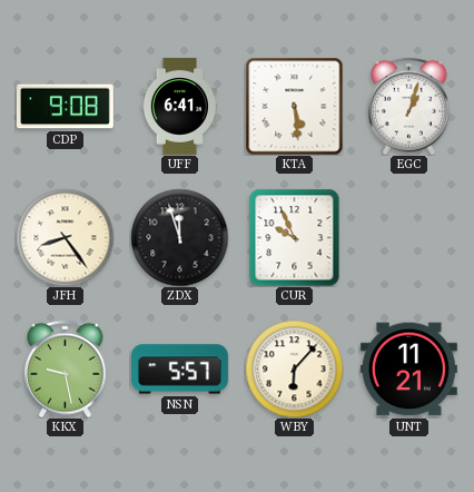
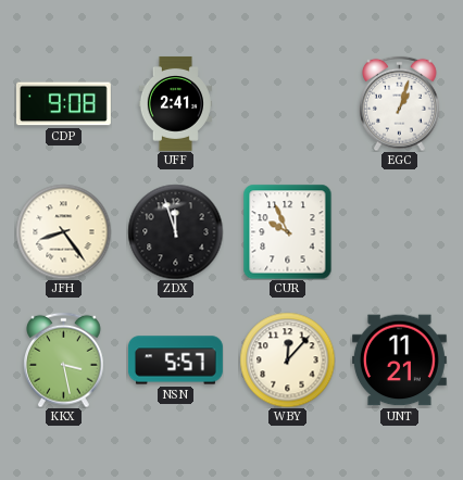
UFF: 6:41 -> 2:41 (175, 103)
KTA: 5:29 -> none (294, 106)
KKX: 9:28 -> 3:28 (64, 359)
WBY: 6:07 -> 12:07 (287, 359)
